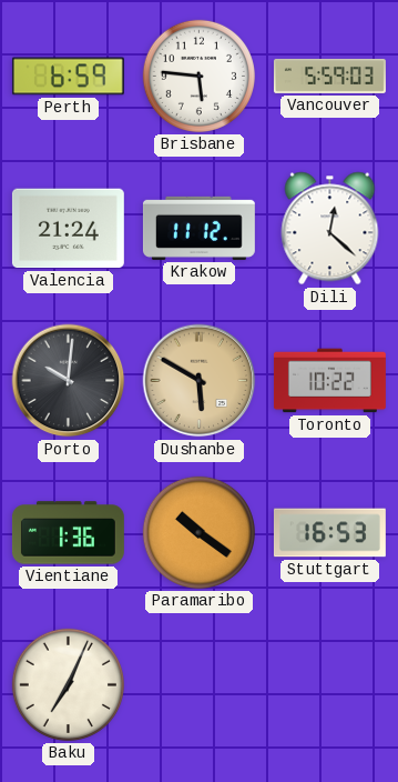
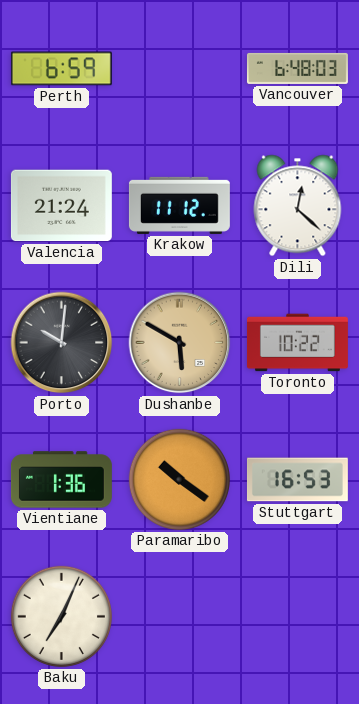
Brisbane: 5:46 -> none (198, 76)
Vancouver: 5:59 -> 6:48 (297, 68)
